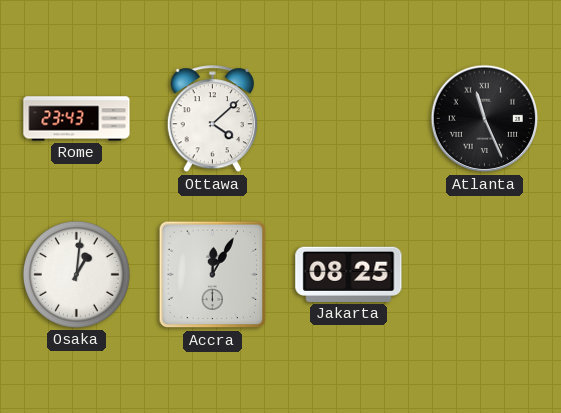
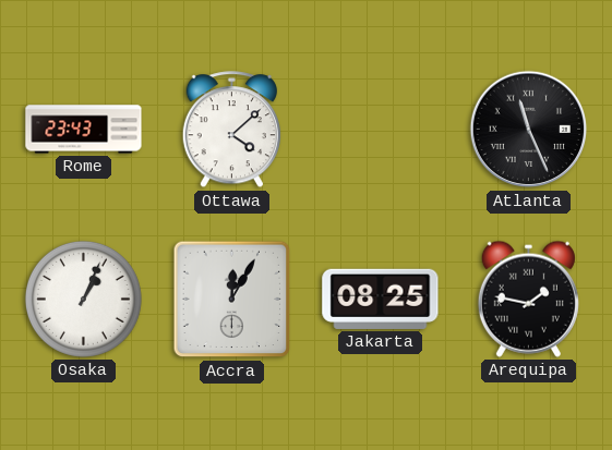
Osaka: 1:01 -> 1:04 (83, 299)
Arequipa: none -> 1:47 (528, 299)
